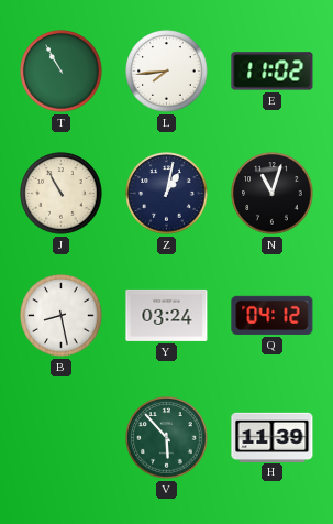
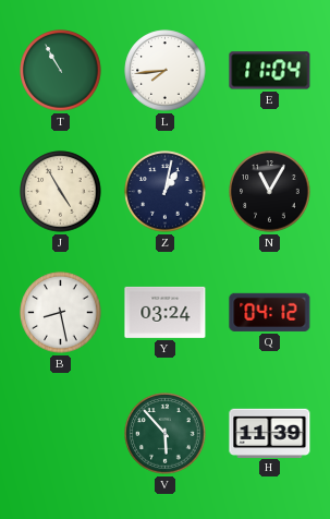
E: 11:02 -> 11:04 (270, 71)
J: 10:55 -> 4:55 (61, 192)
N: 11:03 -> 11:05 (270, 192)
